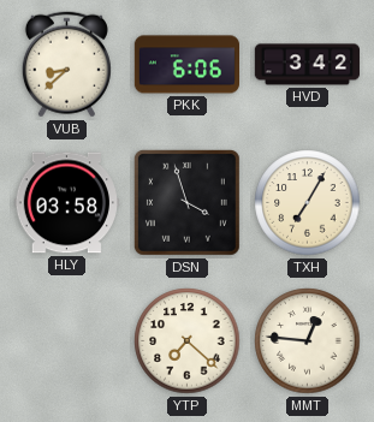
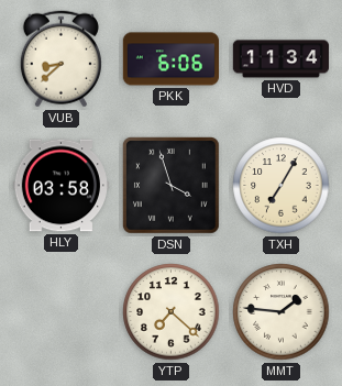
HVD: 3:42 -> 11:34 (280, 59)
MMT: 12:46 -> 1:46 (282, 312)
